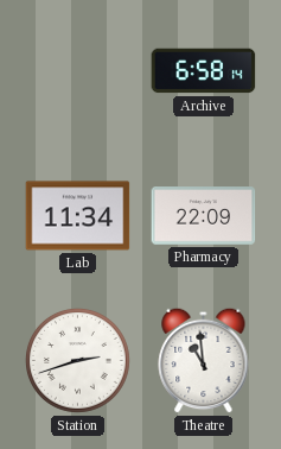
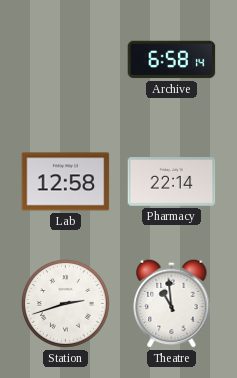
Lab: 11:34 -> 12:58 (66, 182)
Pharmacy: 22:09 -> 22:14 (172, 182)
